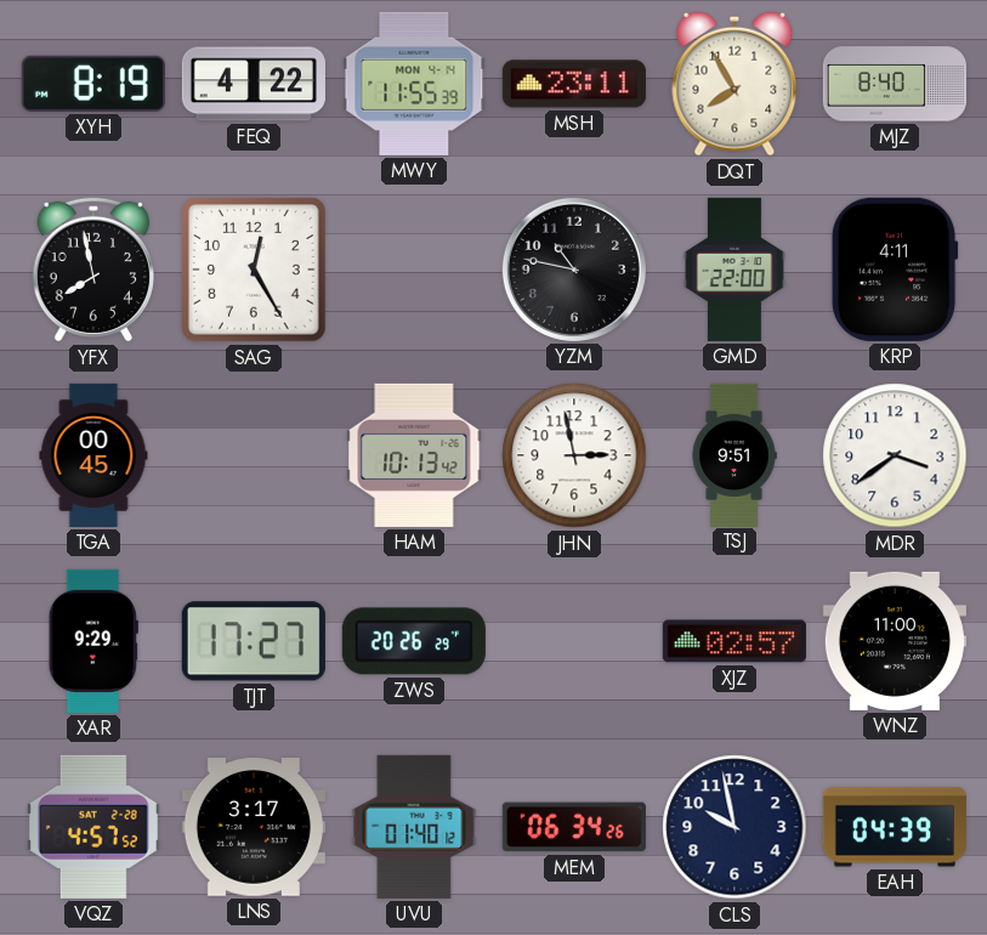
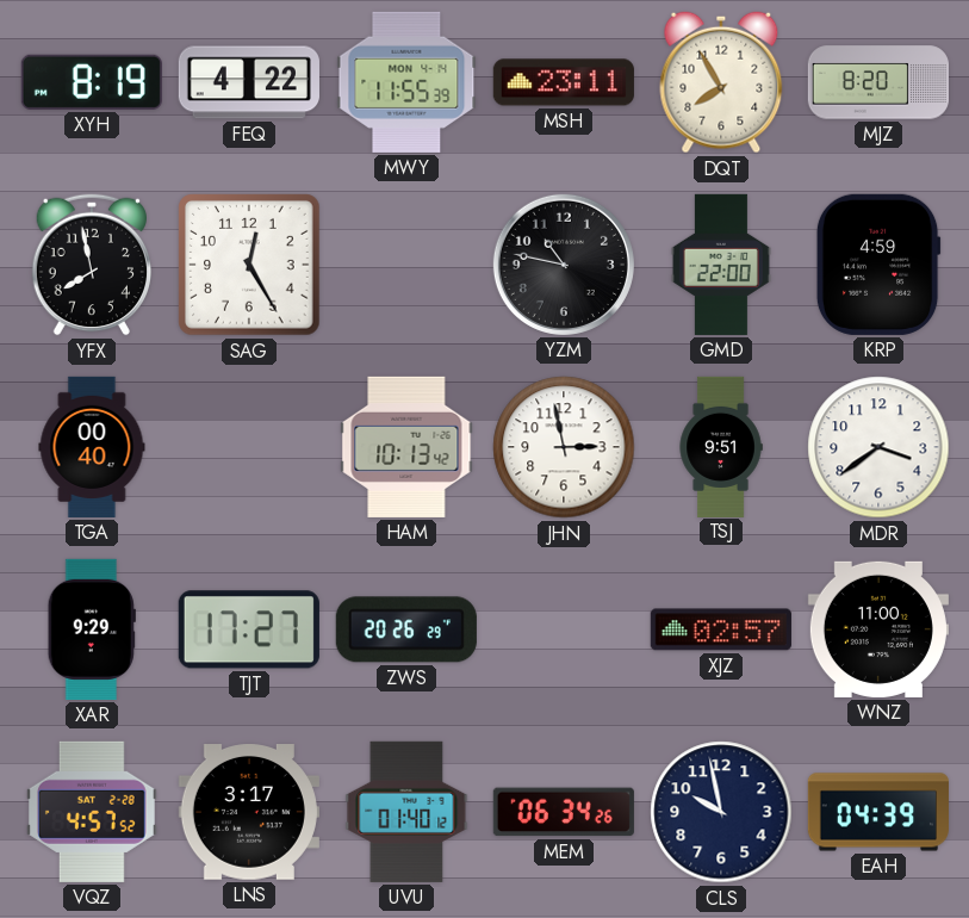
MJZ: 8:40 -> 8:20 (878, 82)
KRP: 4:11 -> 4:59 (878, 265)
TGA: 00:45 -> 00:40 (92, 447)
